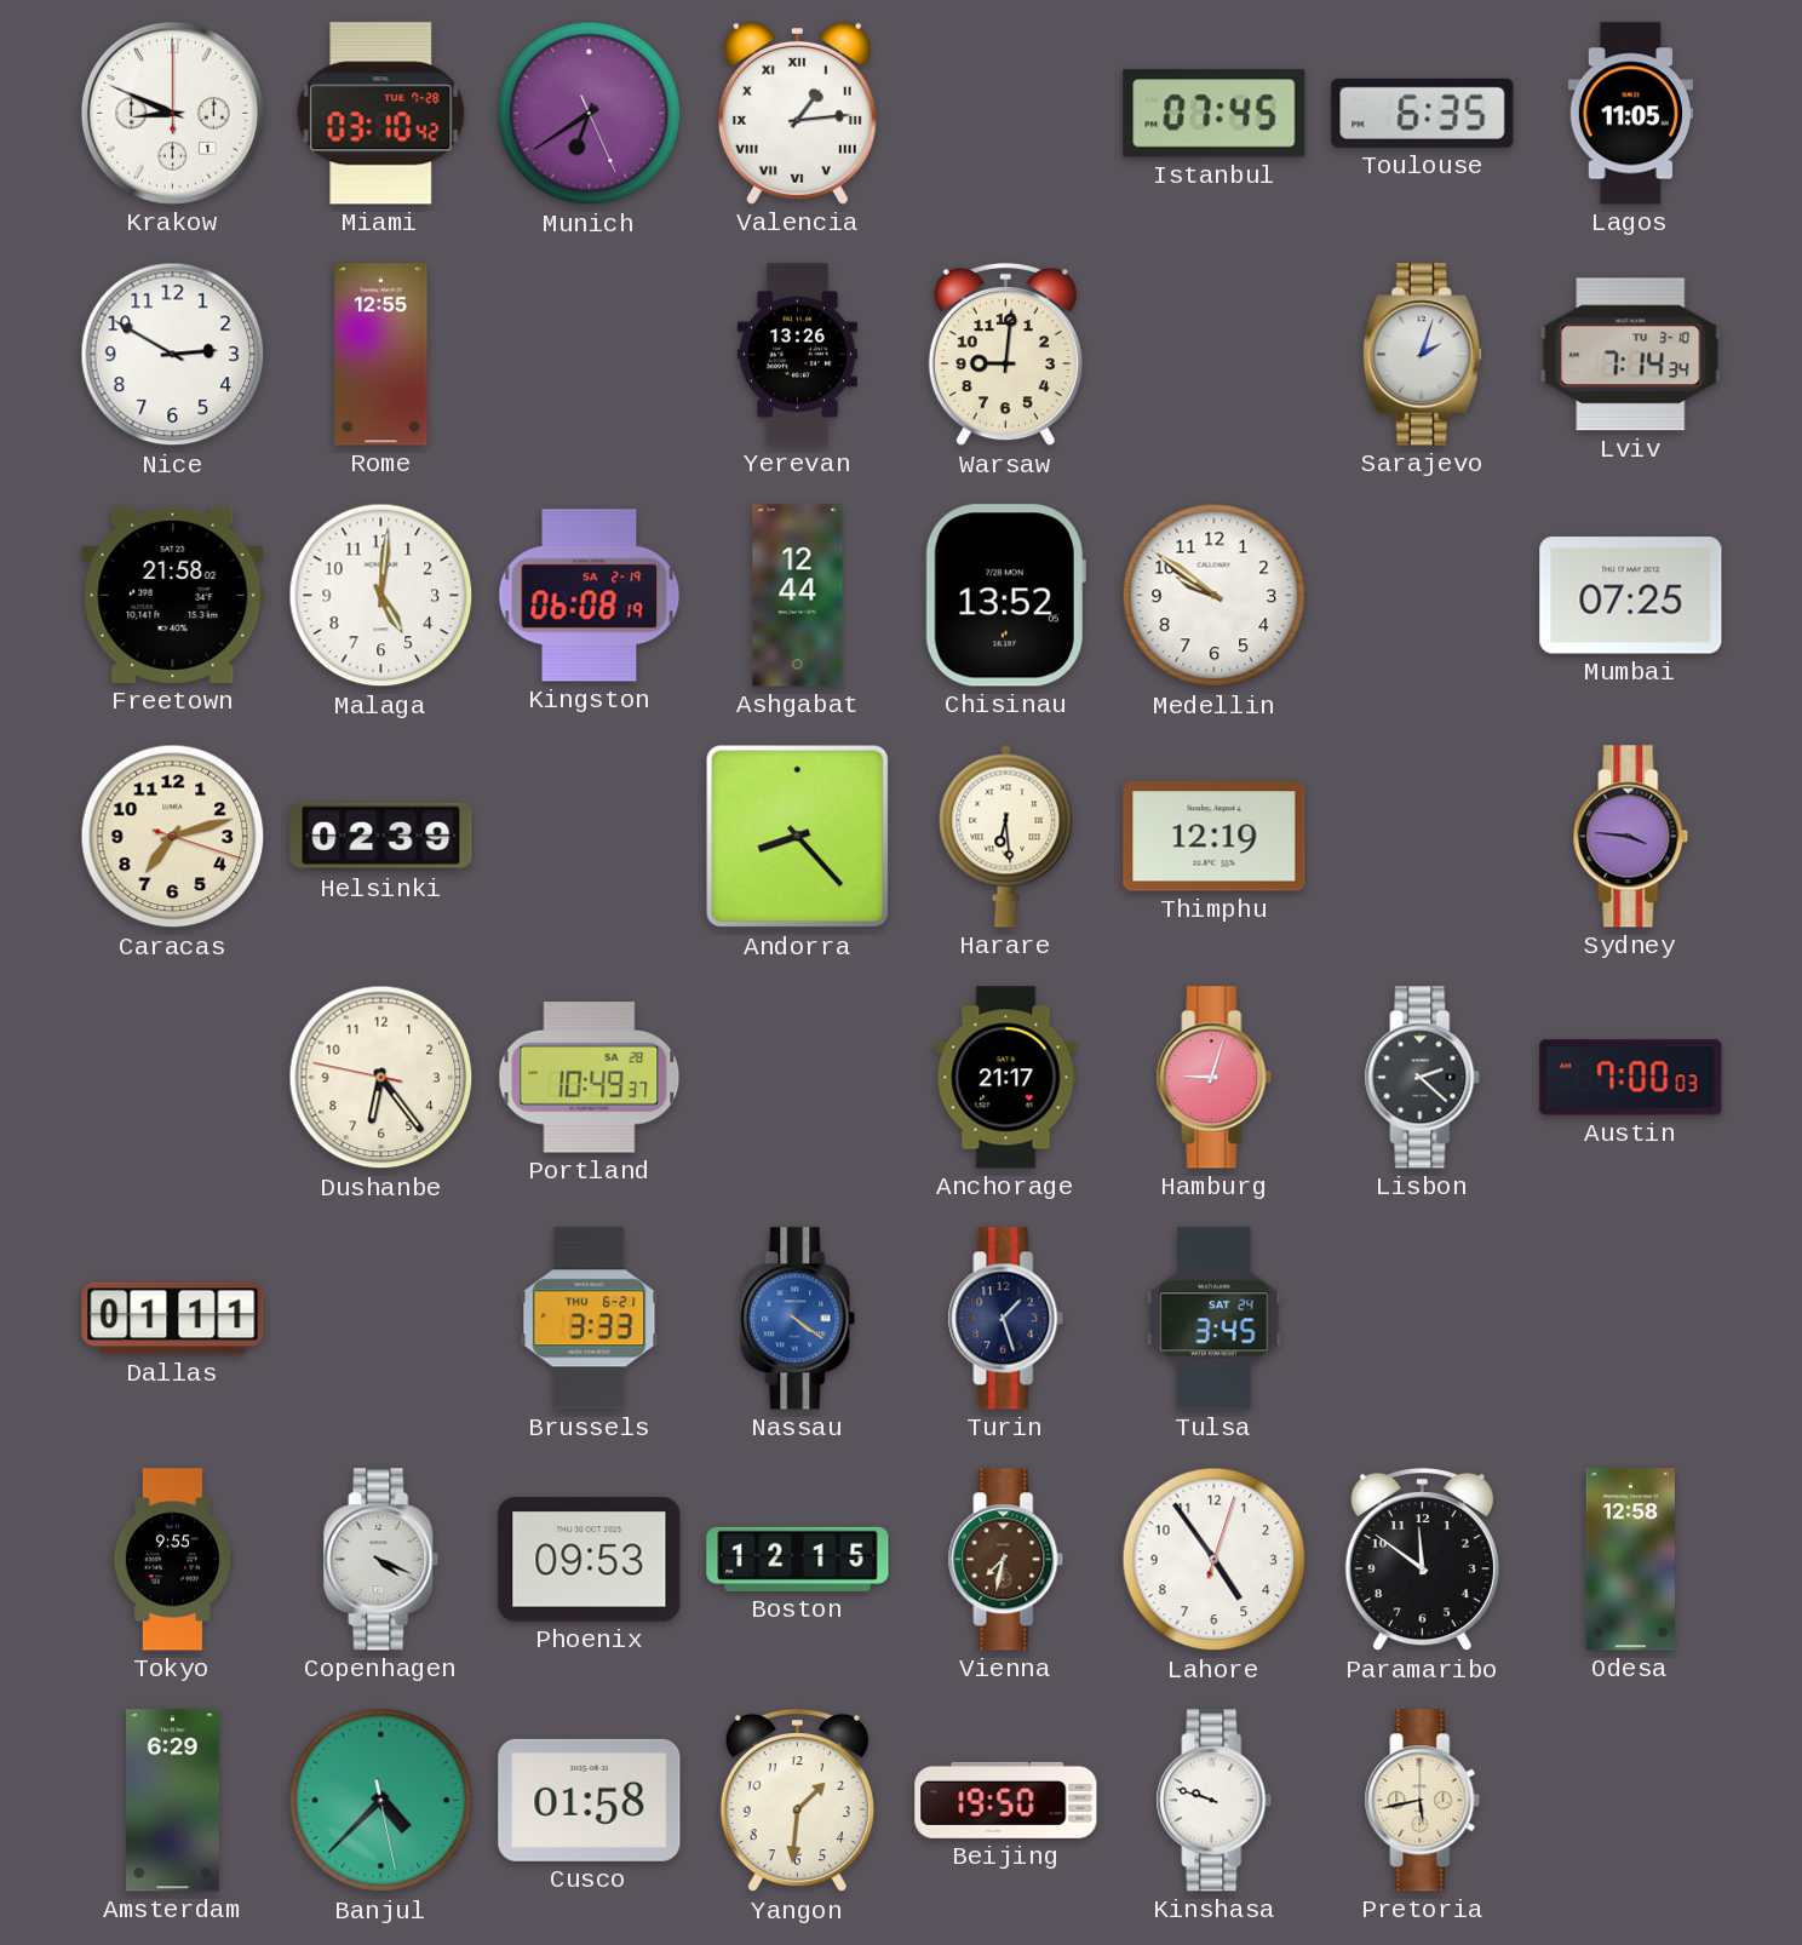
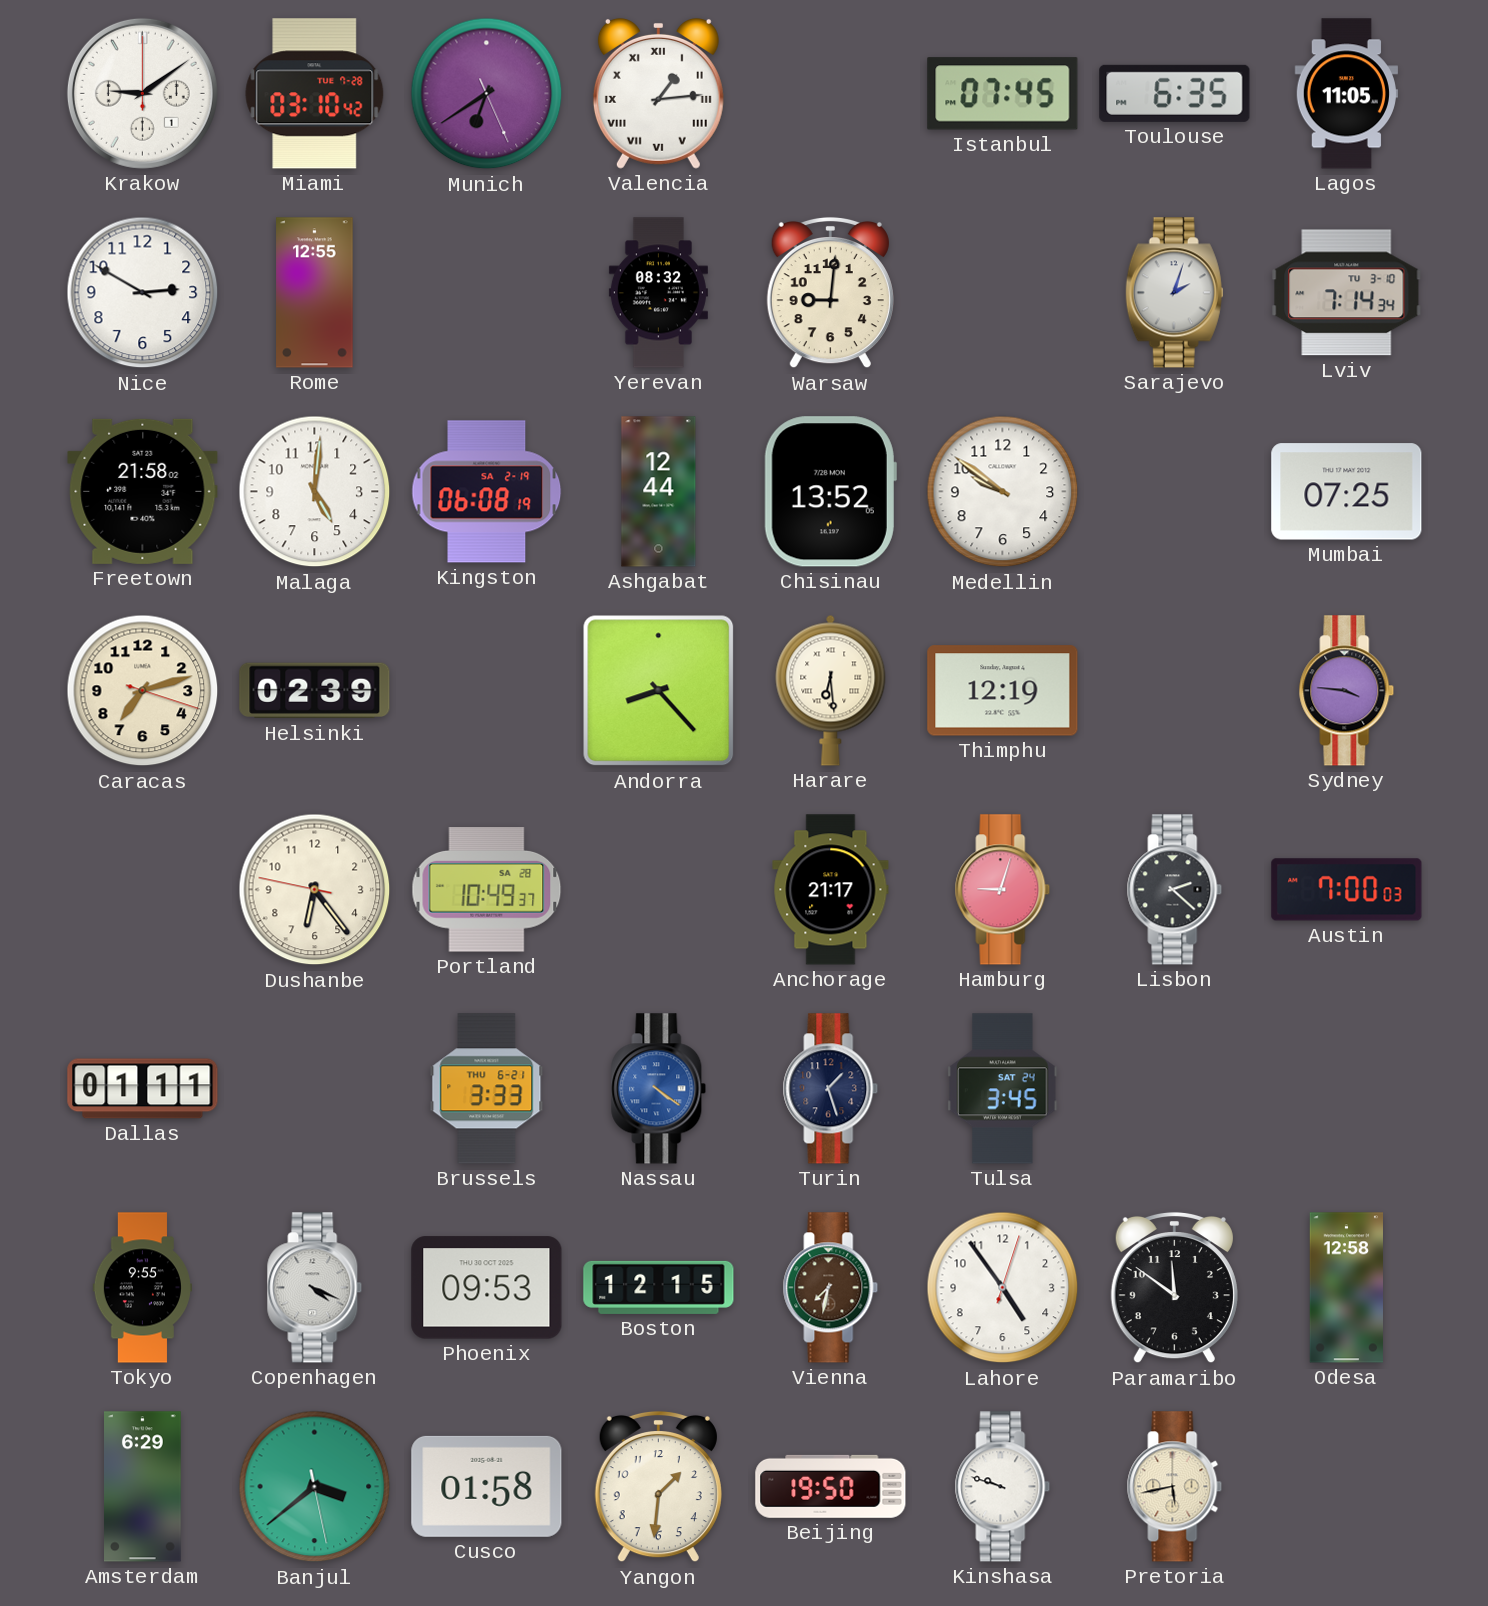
Krakow: 8:49 -> 9:09 (142, 93)
Yerevan: 13:26 -> 08:32 (658, 293)
Banjul: 4:37 -> 3:38 (315, 1487)
